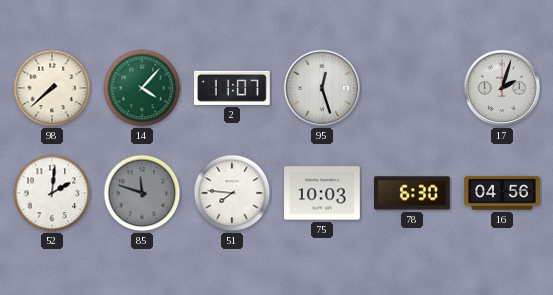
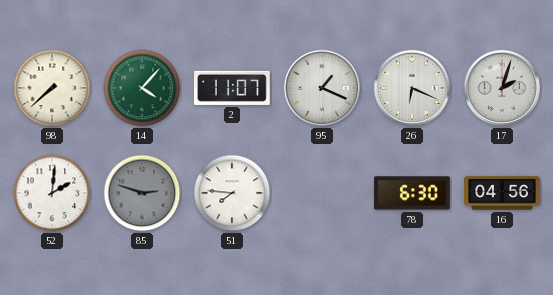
95: 12:27 -> 1:19 (322, 88)
26: none -> 6:19 (412, 88)
85: 11:48 -> 2:48 (142, 193)
75: 10:03 -> none (323, 193)
